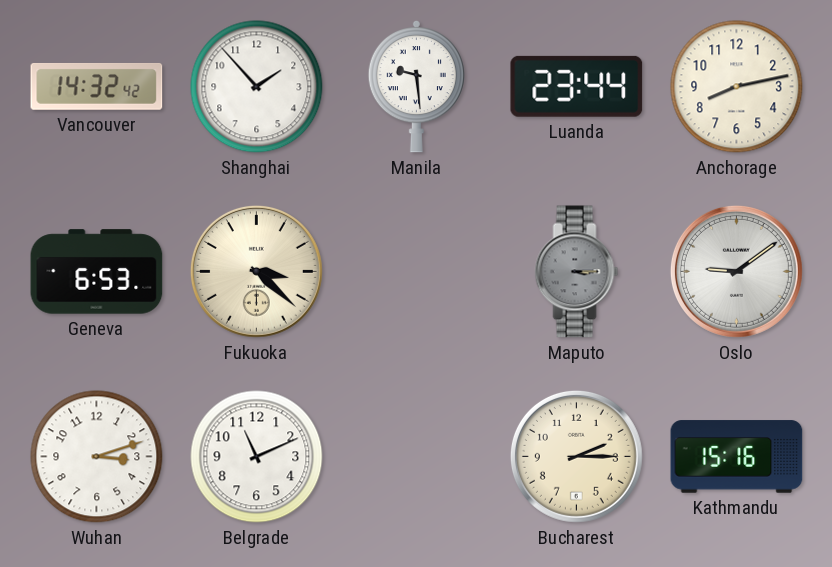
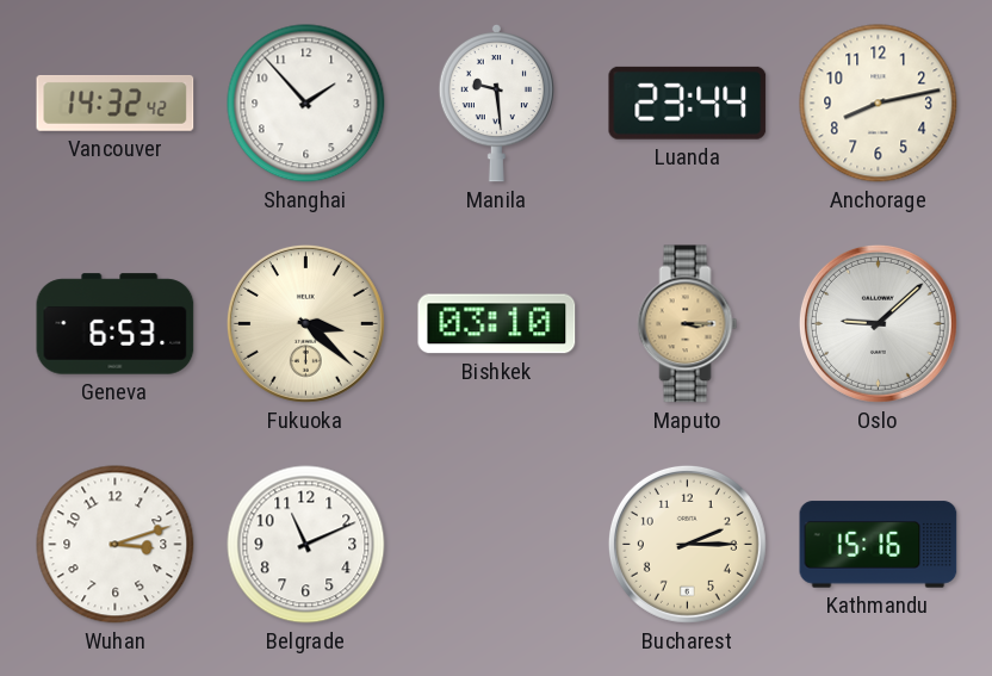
Bishkek: none -> 03:10 (497, 324)
Maputo dial: grey -> champagne (688, 324)
Oslo: 9:09 -> 9:08 (878, 323)
